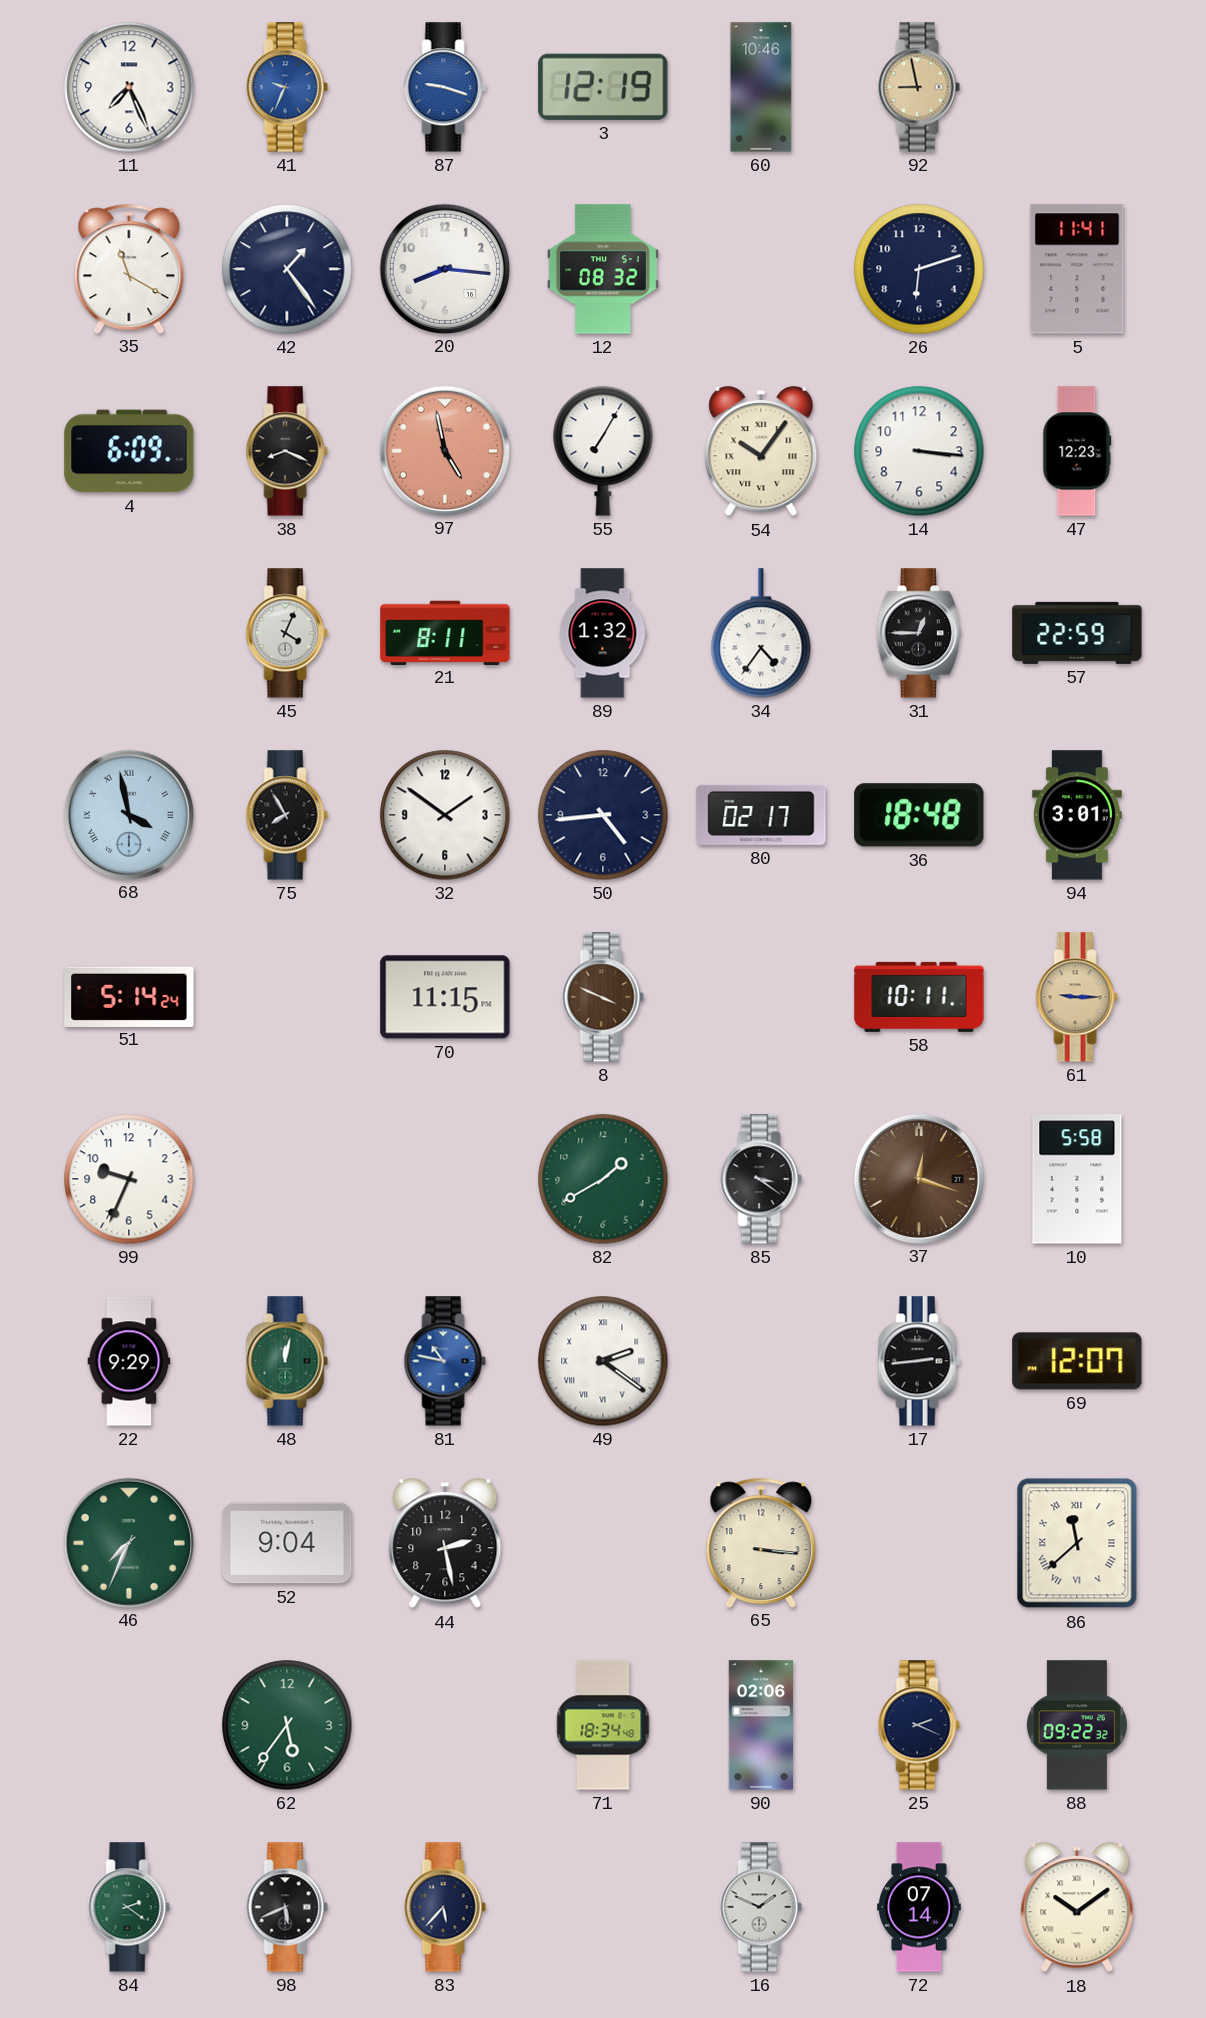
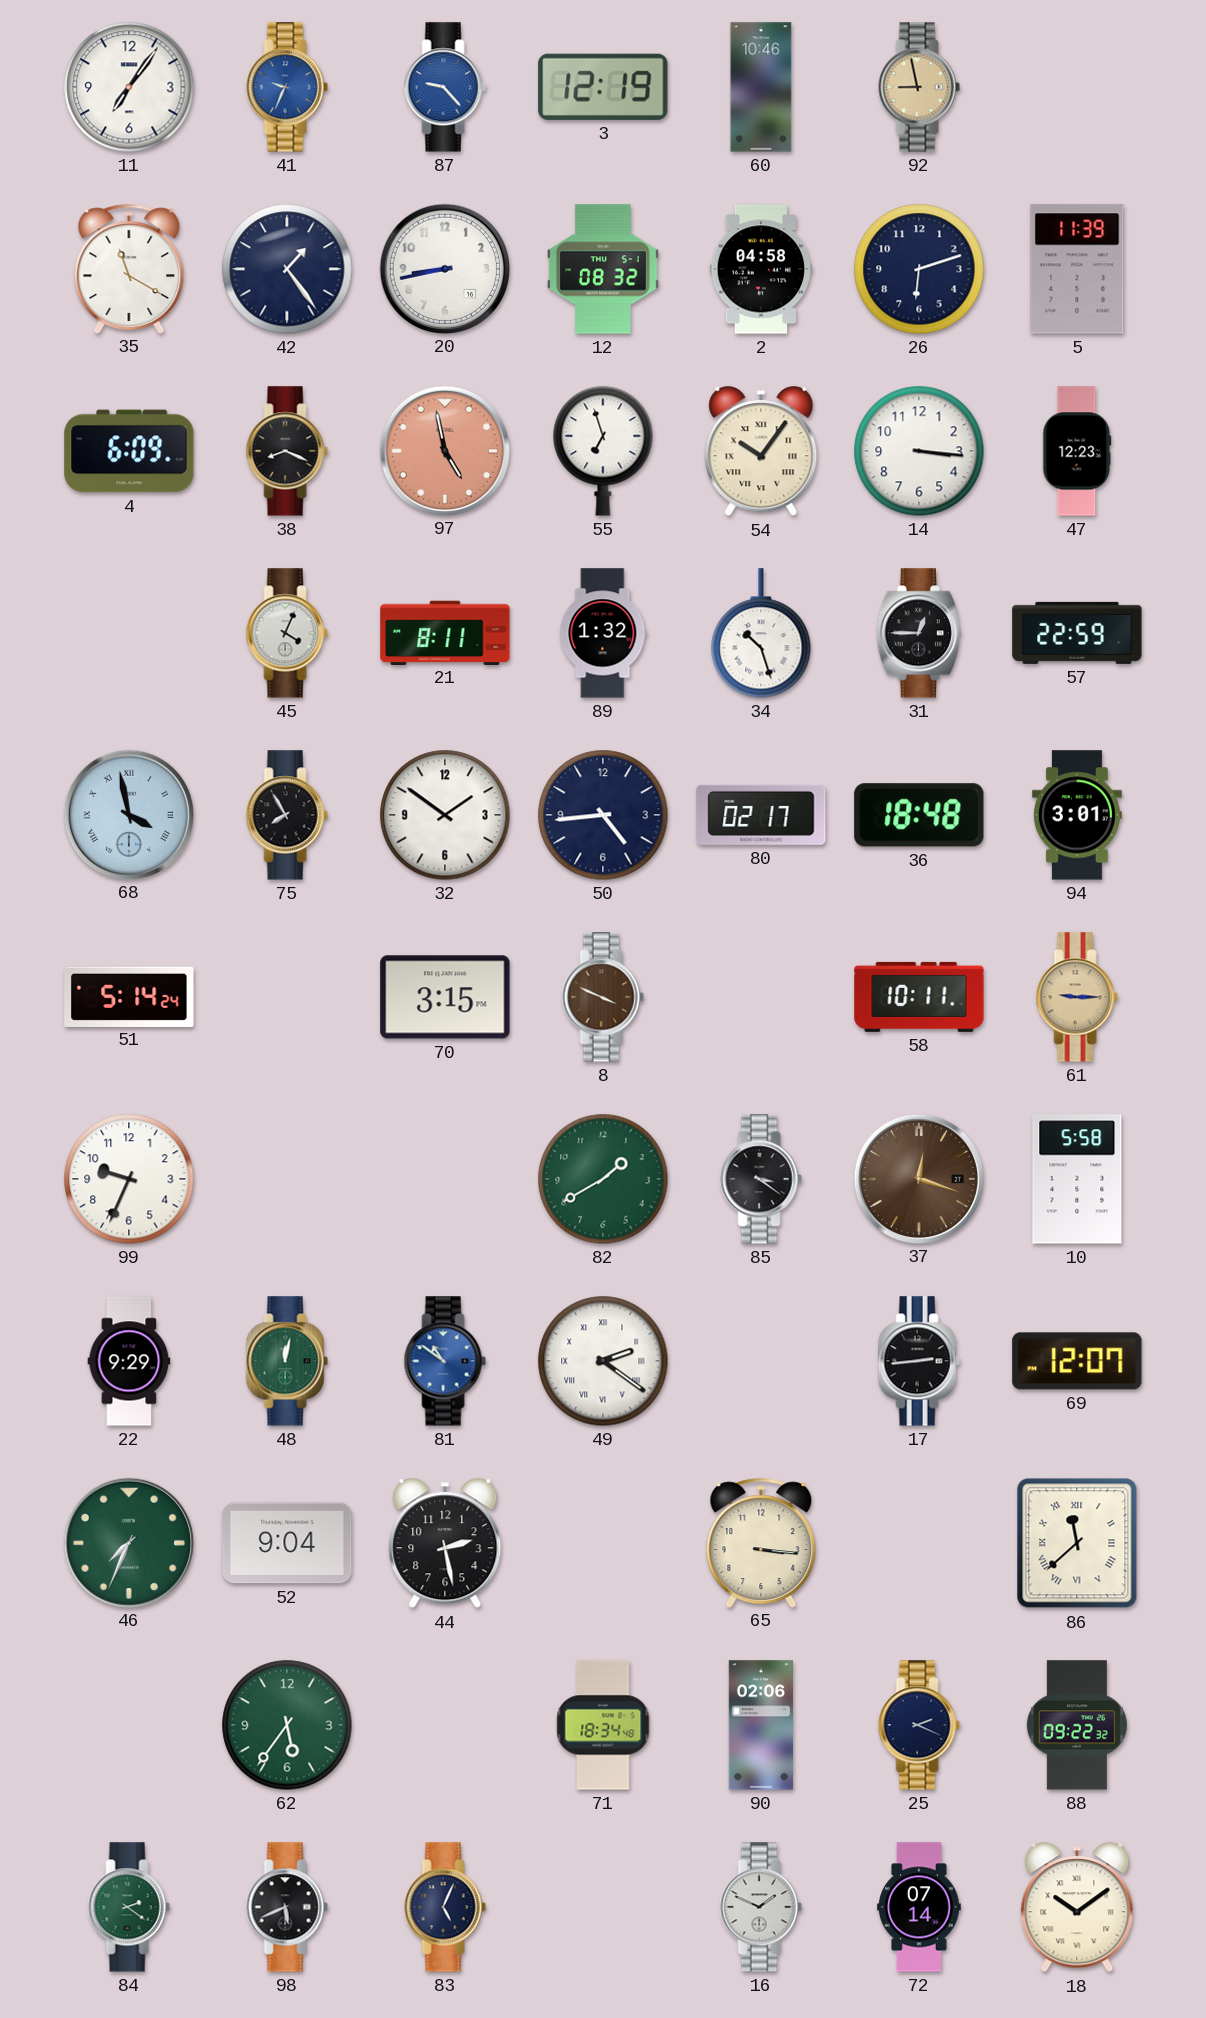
11: 7:26 -> 7:06 (129, 87)
87: 9:18 -> 9:23 (445, 87)
20: 8:16 -> 8:43 (444, 268)
2: none -> 04:58 (761, 269)
5: 11:41 -> 11:39 (1077, 269)
55: 7:05 -> 6:57 (603, 451)
34: 4:36 -> 10:27 (761, 633)
70: 11:15 -> 3:15 (445, 997)
81: 10:47 -> 10:51 (445, 1361)
83: 5:37 -> 5:04 (445, 1907)
